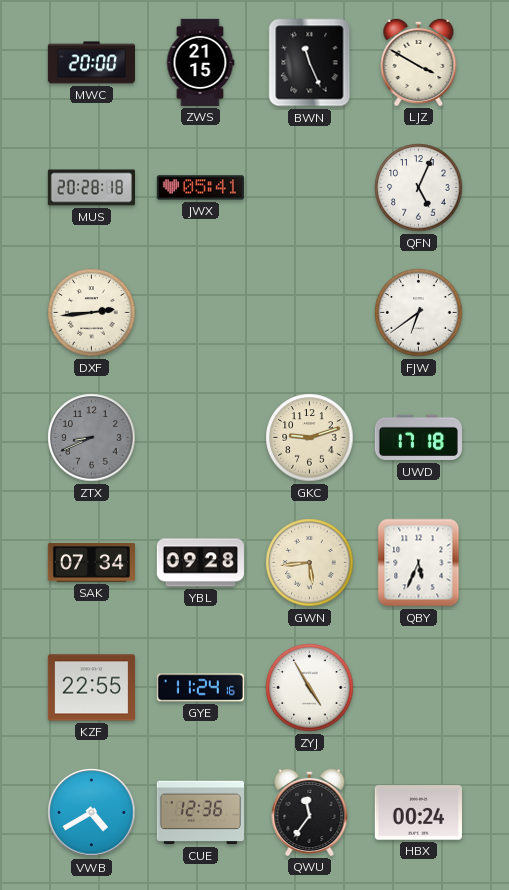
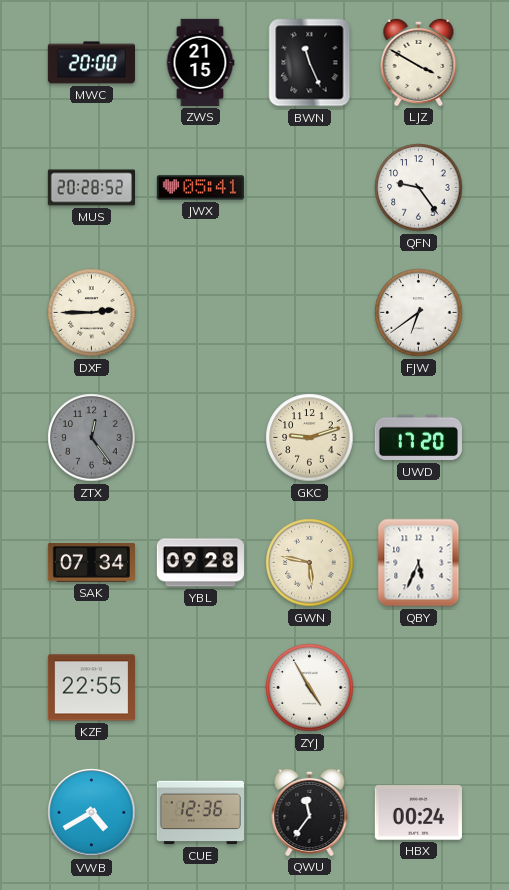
MUS: 20:28:18 -> 20:28:52 (91, 188)
QFN: 5:04 -> 9:24 (419, 188)
DXF: 2:44 -> 2:45 (92, 313)
ZTX: 8:41 -> 12:24 (92, 438)
UWD: 17:18 -> 17:20 (418, 438)
GWN: 5:44 -> 5:47 (310, 563)
GYE: 11:24 -> none (200, 688)
